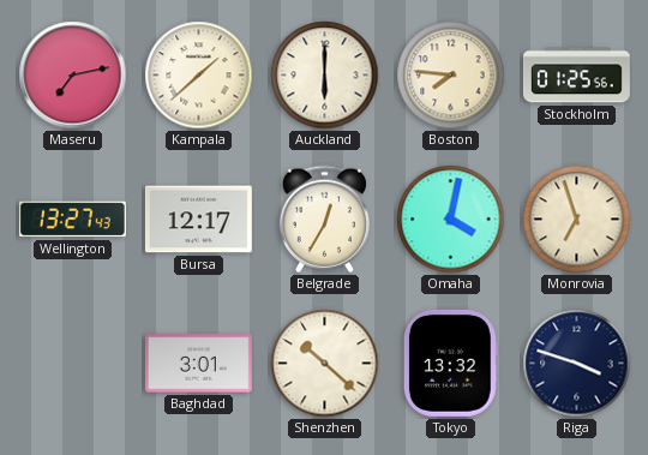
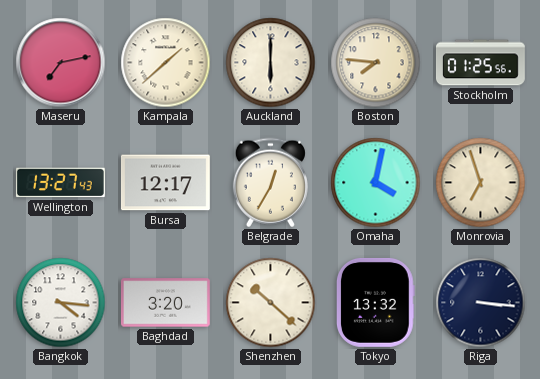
Bangkok: none -> 4:16 (61, 303)
Baghdad: 3:01 -> 3:20 (165, 303)
Riga: 3:48 -> 3:16 (481, 303)
